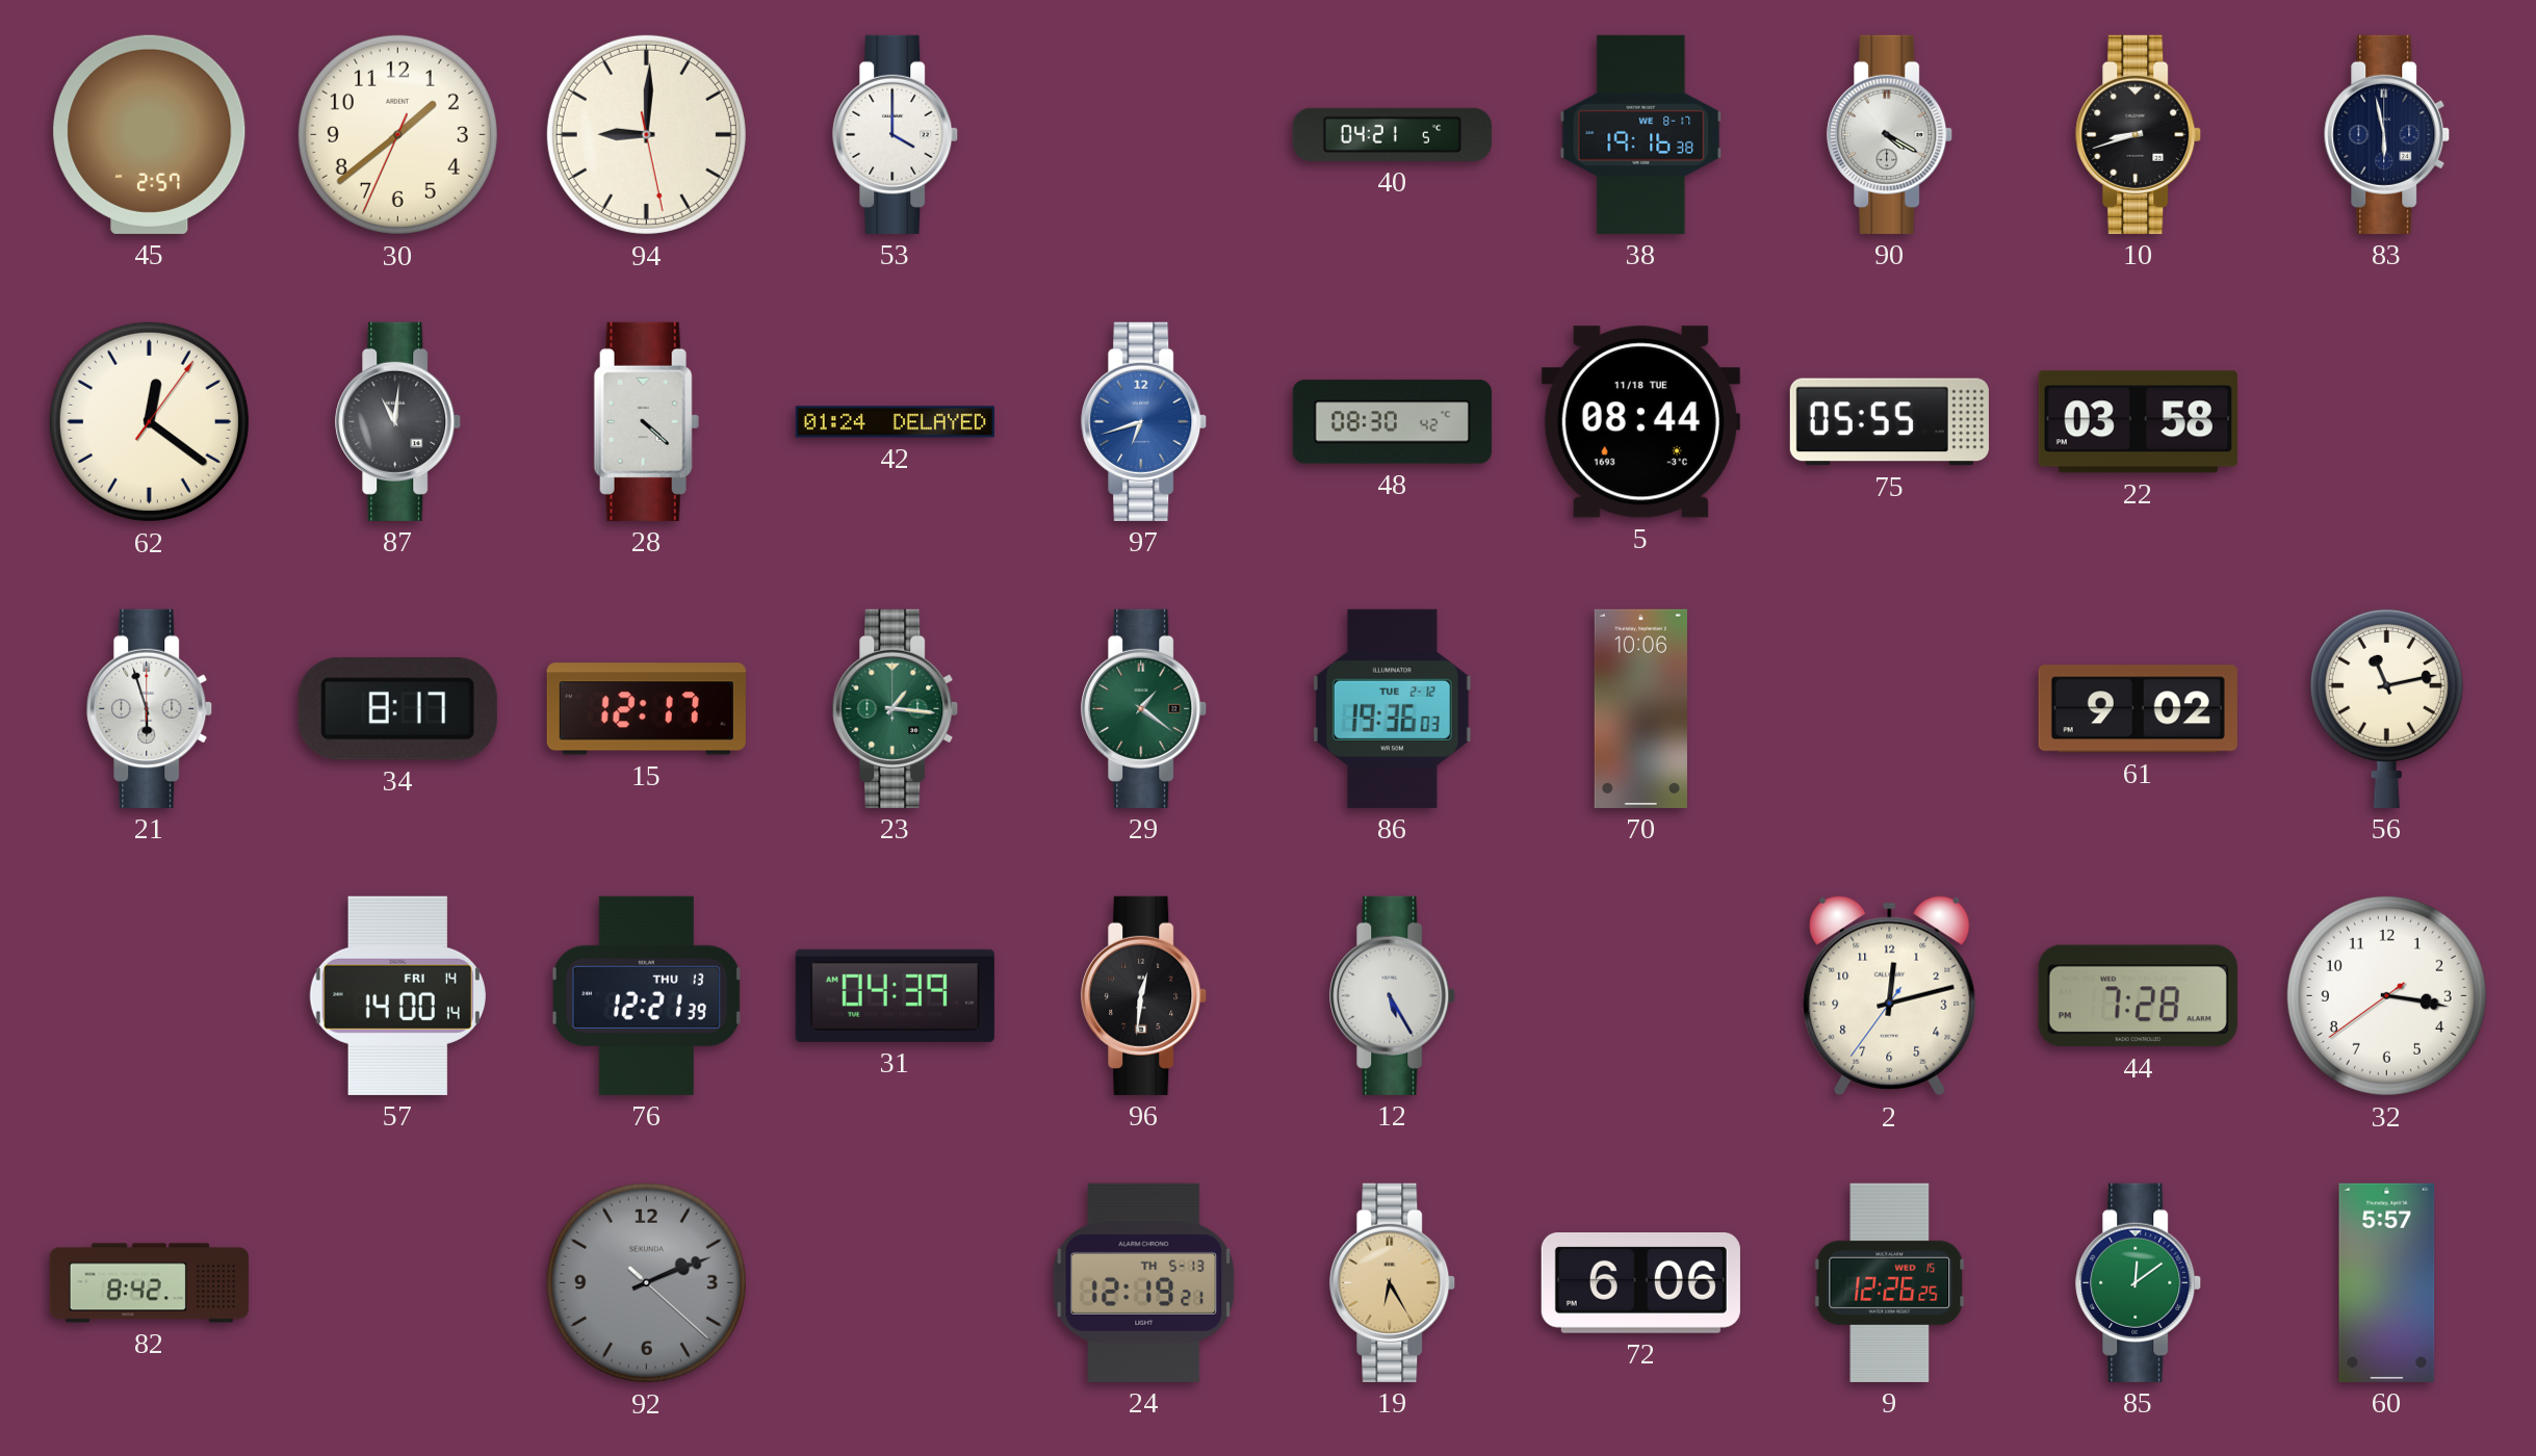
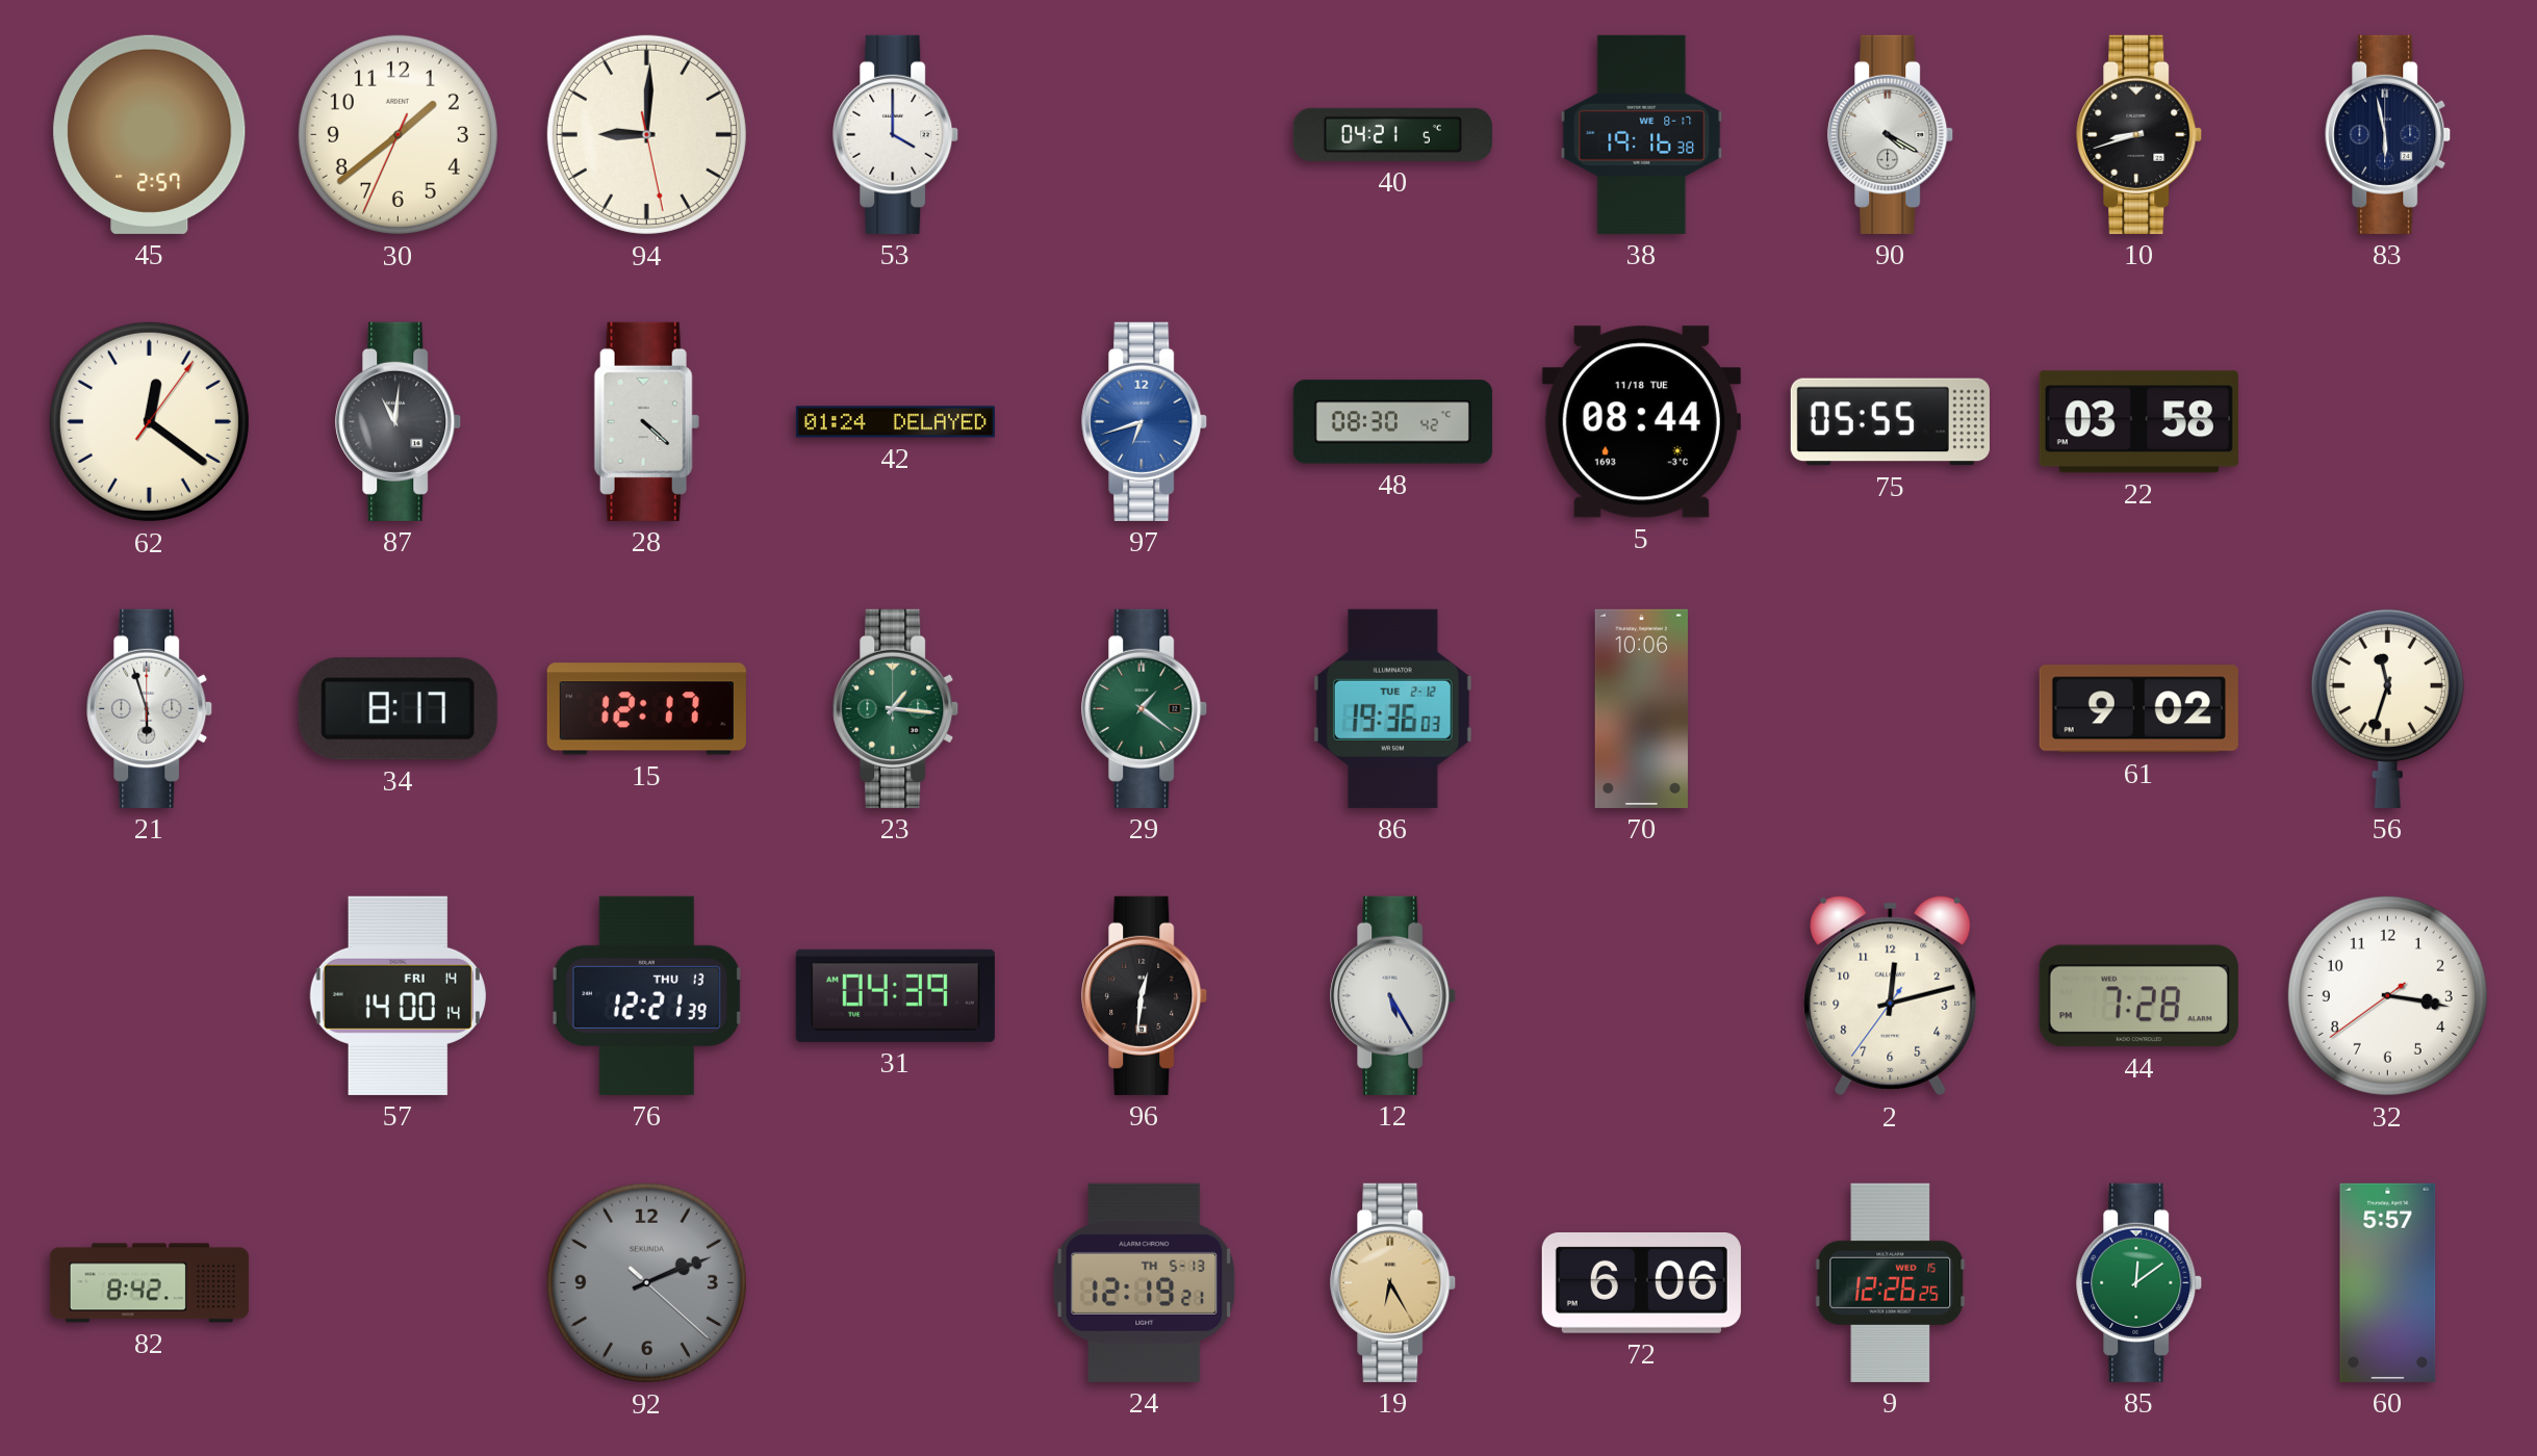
56: 11:13 -> 11:33 (2387, 708)
